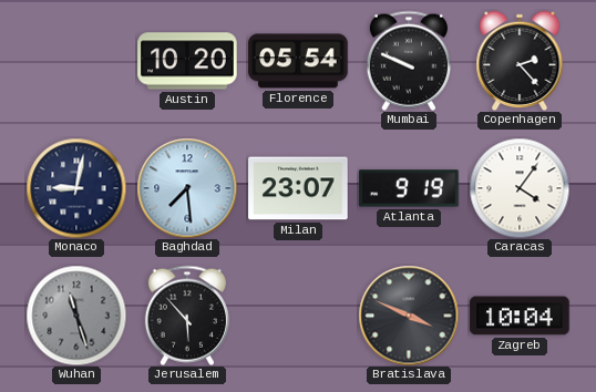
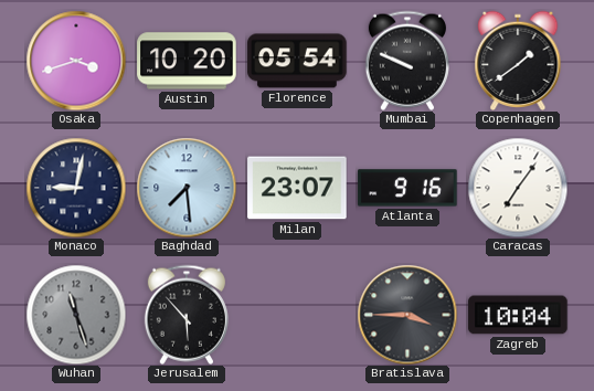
Osaka: none -> 3:42 (76, 61)
Copenhagen: 2:23 -> 1:39 (518, 60)
Atlanta: 9:19 -> 9:16 (407, 188)
Caracas: 4:06 -> 7:06 (518, 188)
Bratislava: 3:49 -> 3:45 (407, 315)
